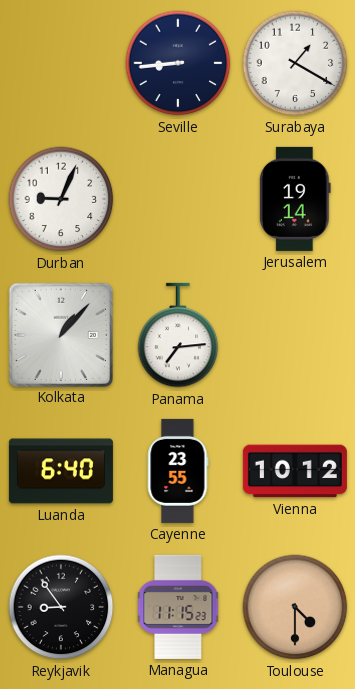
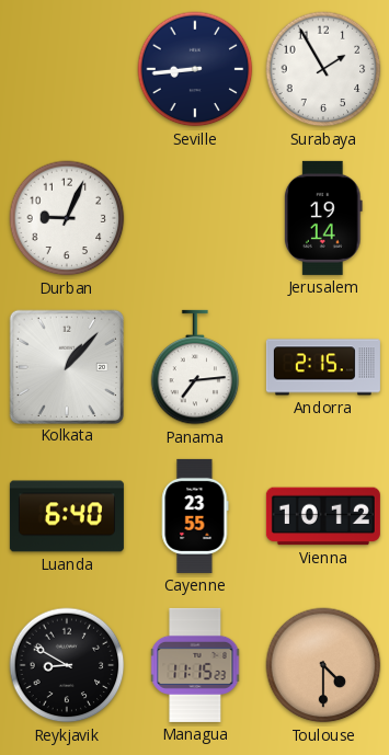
Surabaya: 1:20 -> 1:55 (323, 69)
Andorra: none -> 2:15 (323, 367)
Reykjavik: 8:54 -> 8:50 (67, 665)
